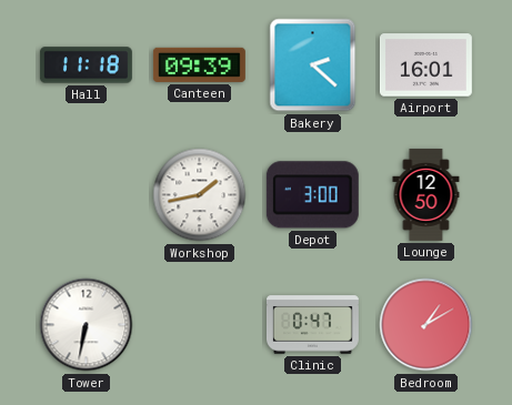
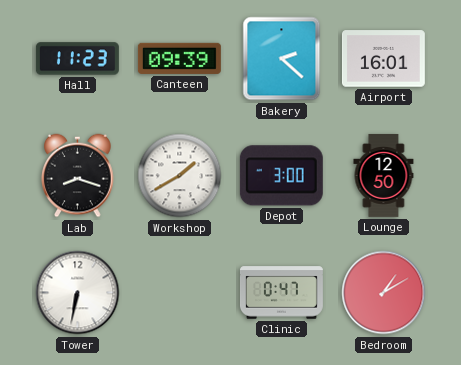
Hall: 11:18 -> 11:23 (77, 59)
Lab: none -> 8:18 (78, 176)
Workshop: 1:43 -> 1:40 (180, 176)
